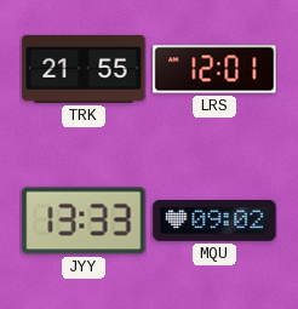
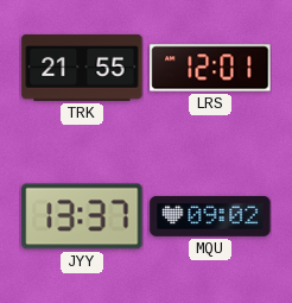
JYY: 13:33 -> 13:37 (82, 216)
